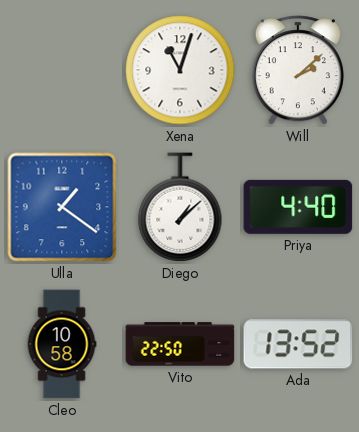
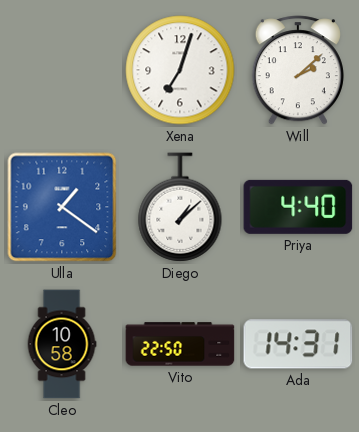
Xena: 11:03 -> 7:03 (180, 70)
Ada: 13:52 -> 14:31 (298, 344)
